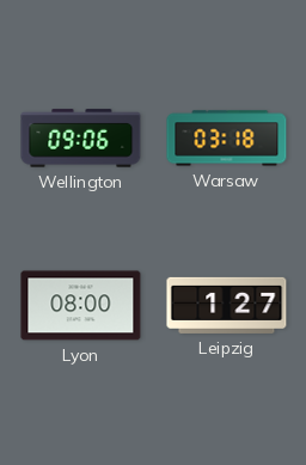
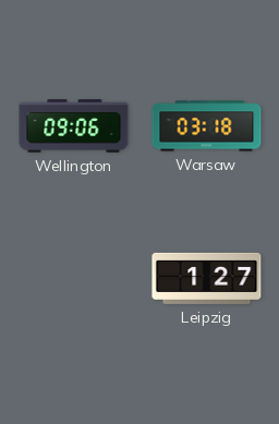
Lyon: 08:00 -> none (81, 306)
